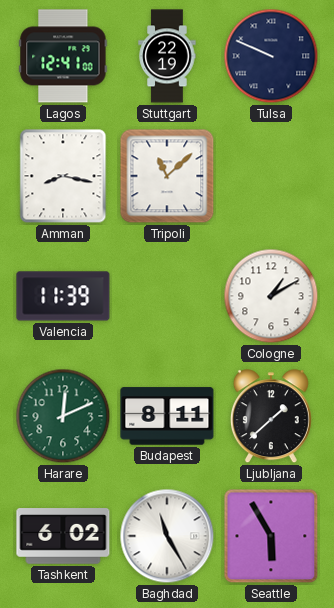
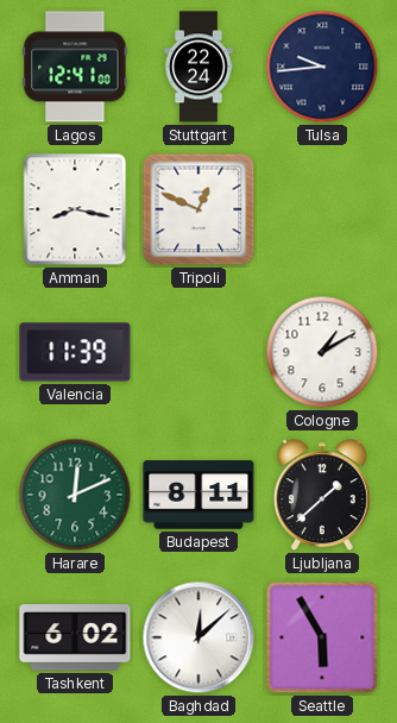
Stuttgart: 22:19 -> 22:24 (198, 67)
Tulsa: 9:49 -> 9:44 (322, 67)
Tripoli: 11:08 -> 12:49 (198, 209)
Baghdad: 11:25 -> 12:08 (198, 637)
